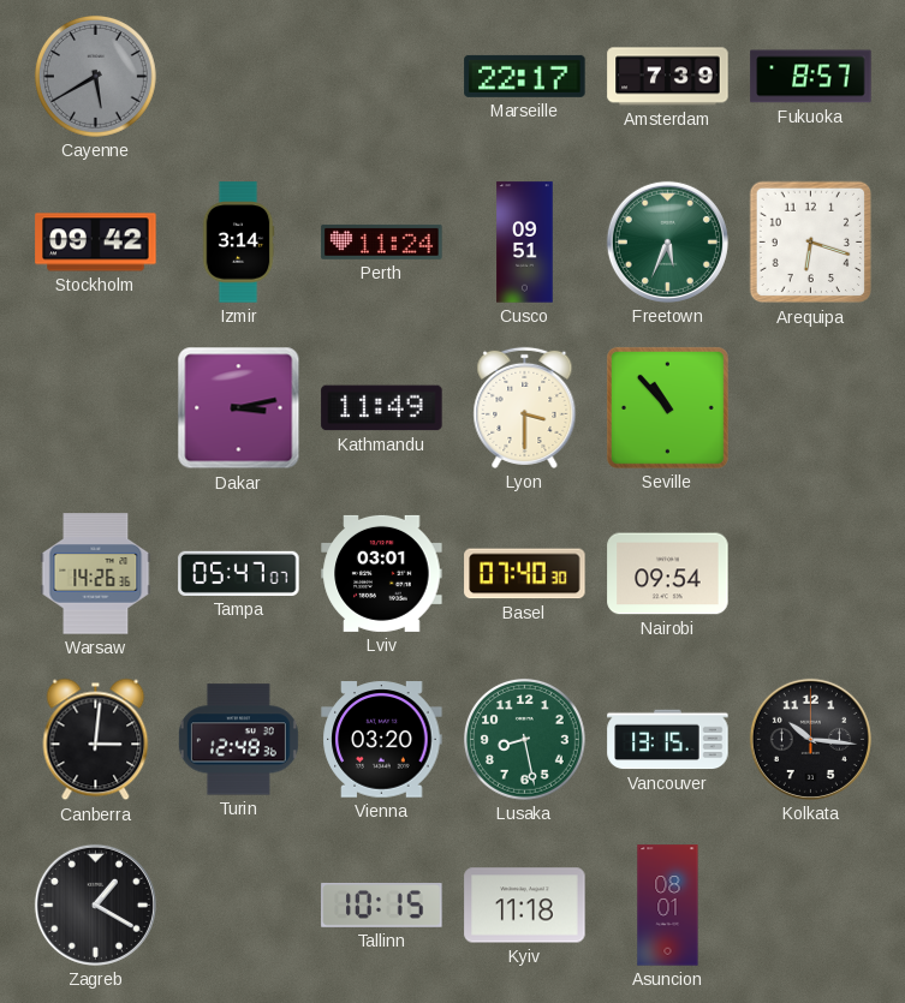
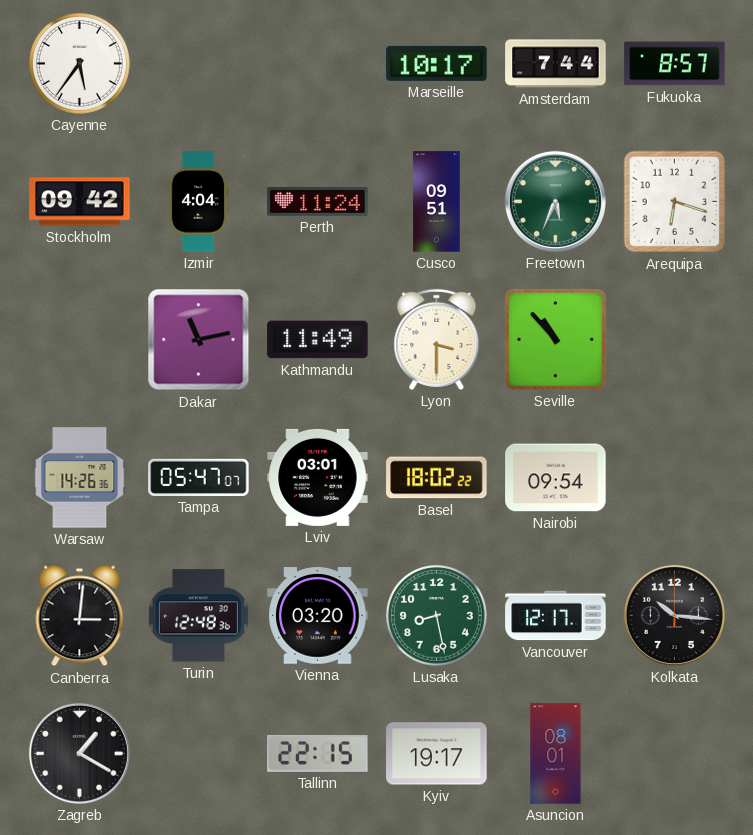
Cayenne: 5:40 -> 5:36 (79, 63)
Cayenne dial: grey -> white (79, 63)
Marseille: 22:17 -> 10:17 (437, 63)
Amsterdam: 7:39 -> 7:44 (556, 64)
Izmir: 3:14 -> 4:04 (198, 202)
Dakar: 3:13 -> 11:13 (199, 340)
Basel: 07:40 -> 18:02 (437, 478)
Vancouver: 13:15 -> 12:17 (556, 616)
Tallinn: 10:15 -> 22:15 (318, 753)
Kyiv: 11:18 -> 19:17 (437, 754)
